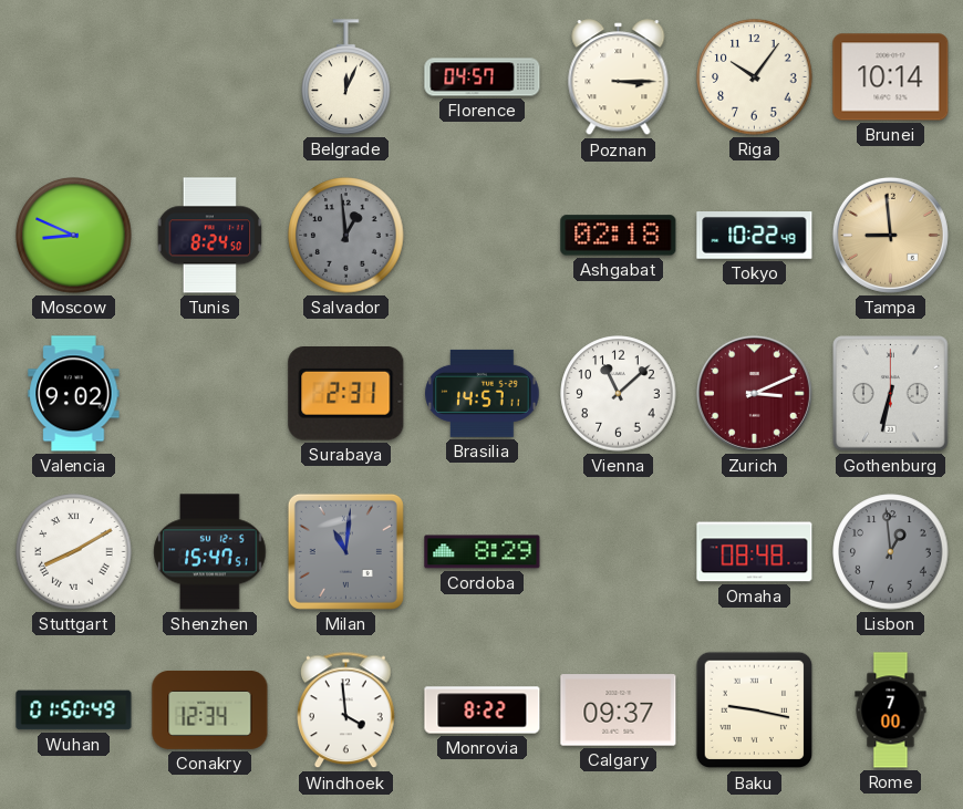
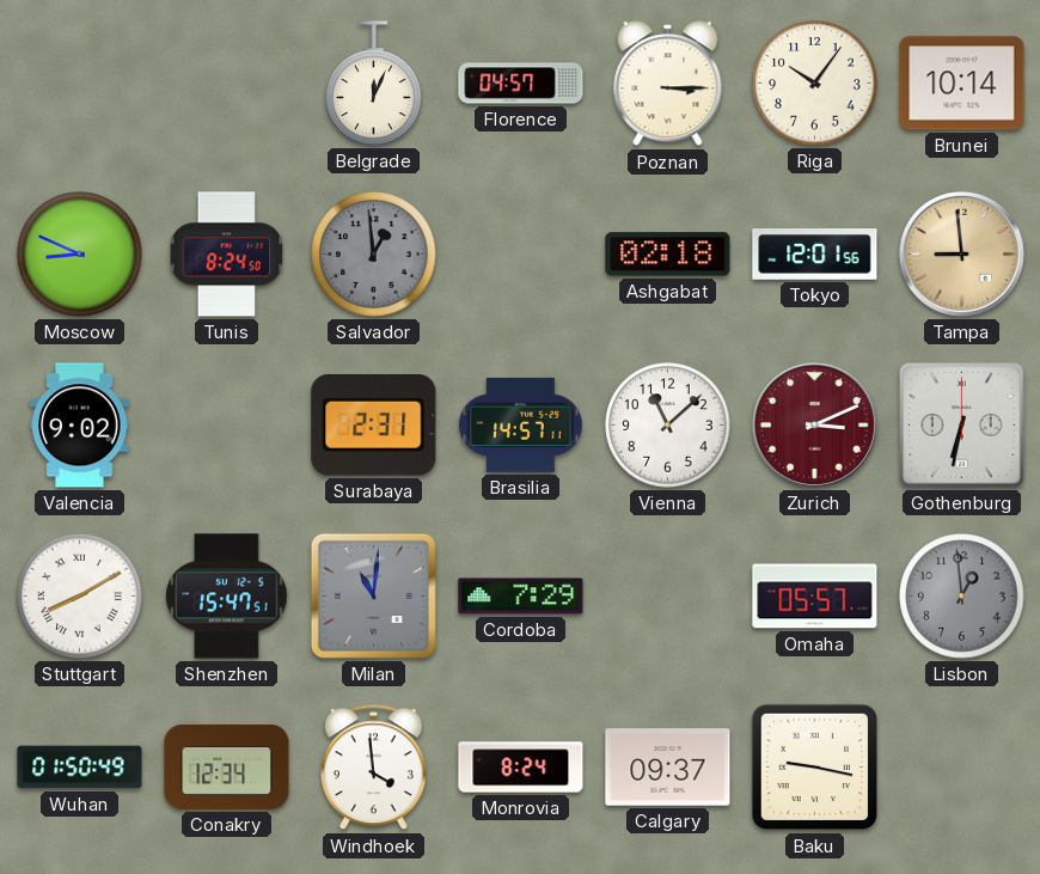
Tokyo: 10:22 -> 12:01 (815, 255)
Cordoba: 8:29 -> 7:29 (521, 597)
Omaha: 08:48 -> 05:57 (815, 597)
Monrovia: 8:22 -> 8:24 (521, 768)
Rome: 7:00 -> none (891, 711)
